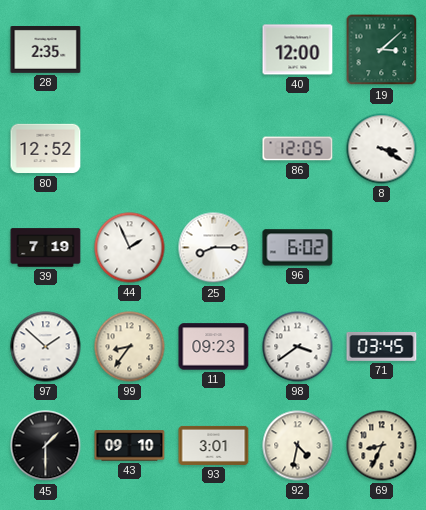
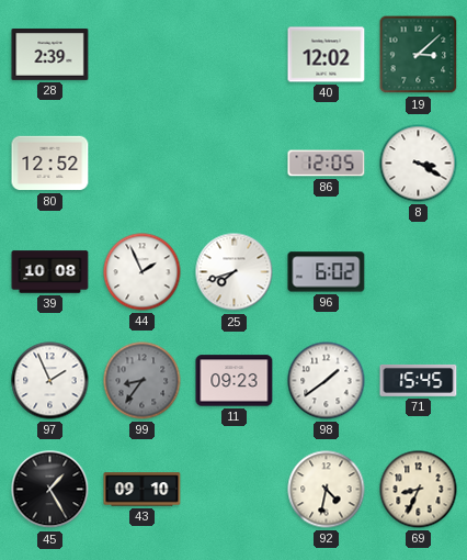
28: 2:35 -> 2:39 (50, 55)
40: 12:00 -> 12:02 (327, 55)
39: 7:19 -> 10:08 (50, 272)
25: 8:15 -> 7:42 (235, 272)
97: 1:52 -> 1:56 (50, 381)
99 dial: cream -> grey (143, 381)
98: 3:39 -> 1:39 (327, 381)
71: 03:45 -> 15:45 (419, 381)
45: 1:30 -> 1:25 (50, 490)
93: 3:01 -> none (214, 445)
